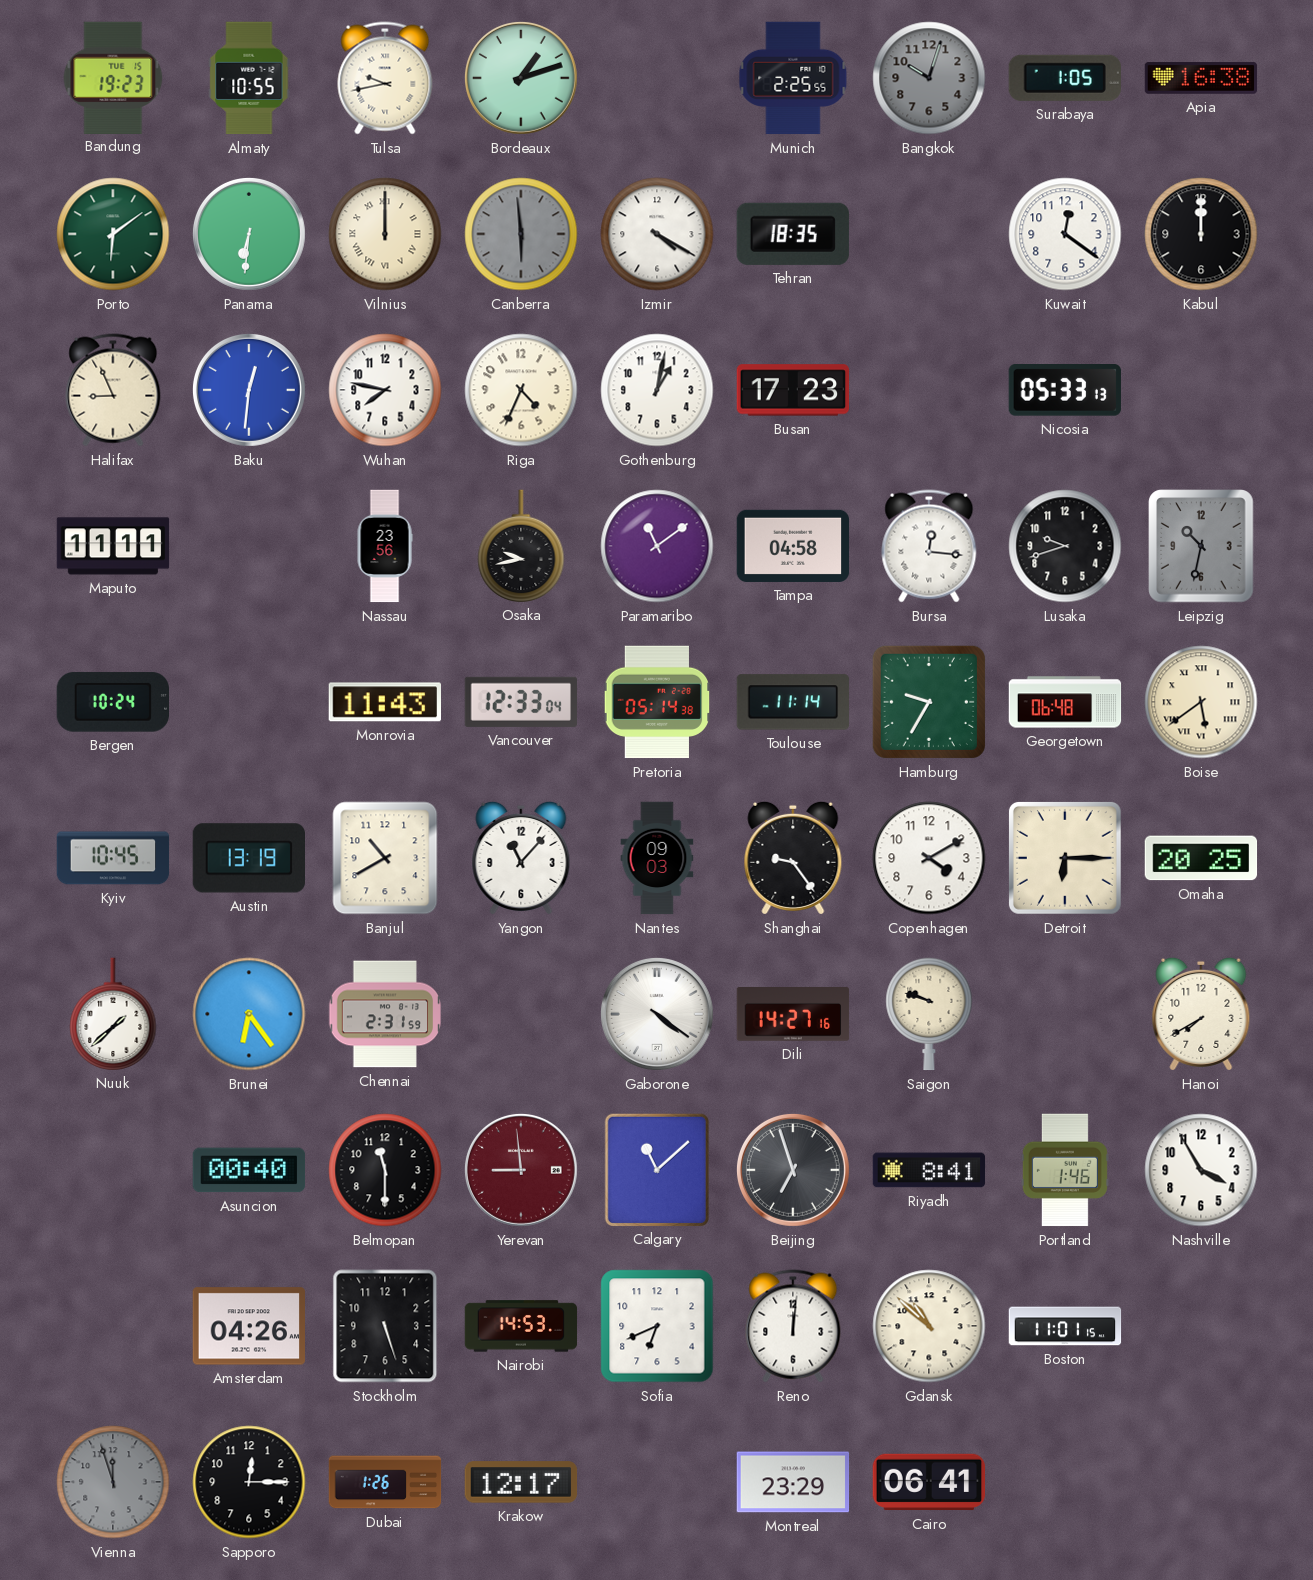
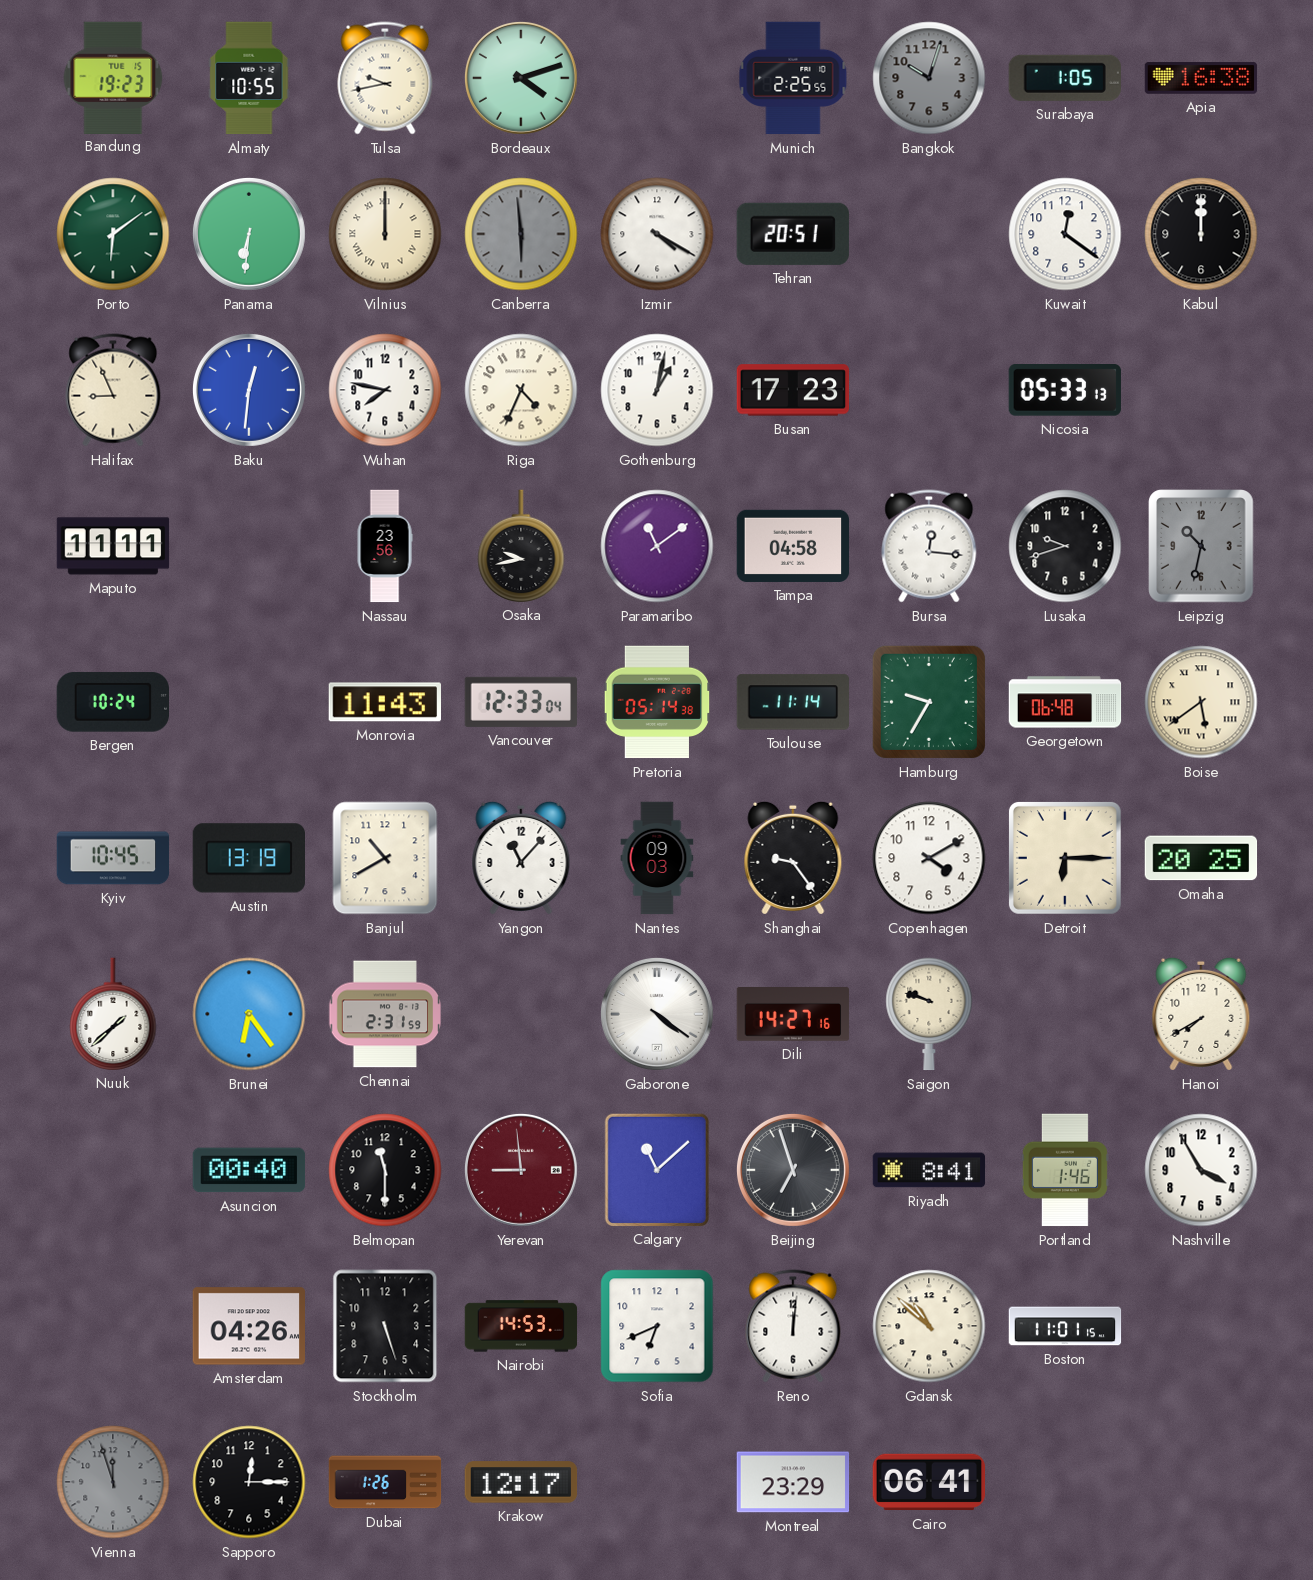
Bordeaux: 1:12 -> 4:12 (521, 78)
Tehran: 18:35 -> 20:51 (793, 234)
